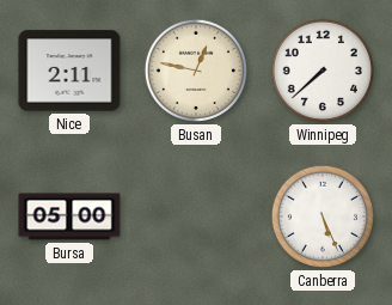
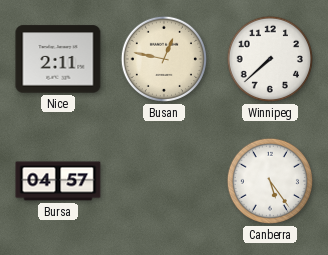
Bursa: 05:00 -> 04:57 (58, 181)
Canberra: 5:26 -> 5:24 (270, 181)
